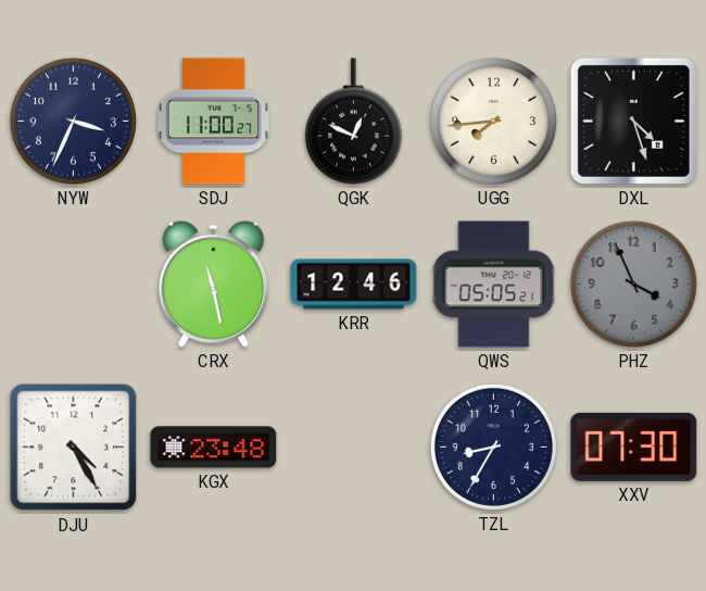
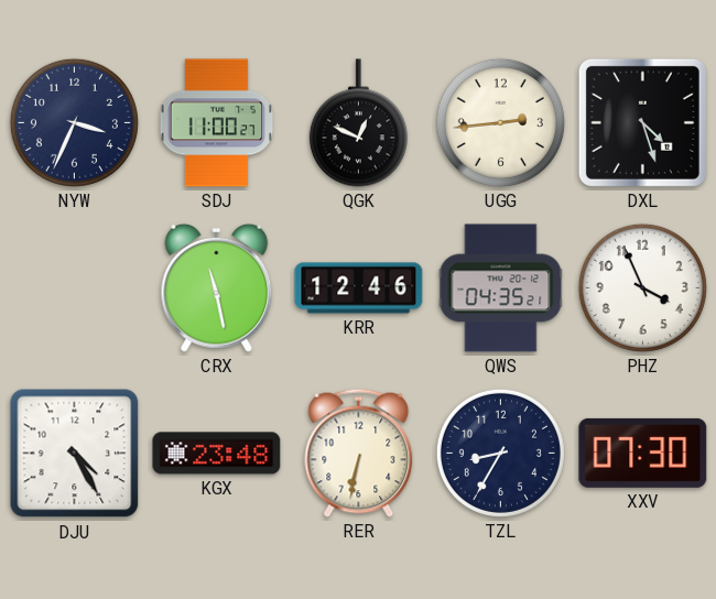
UGG: 7:44 -> 2:44 (500, 122)
QWS: 05:05 -> 04:35 (501, 288)
PHZ dial: grey -> white (642, 287)
RER: none -> 6:32 (359, 453)
